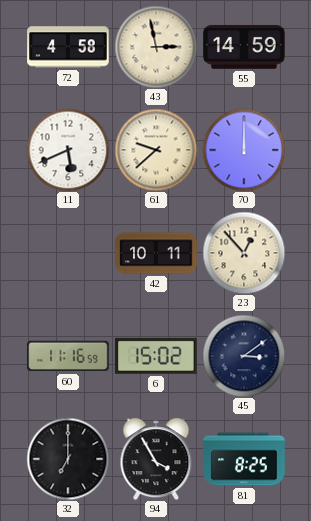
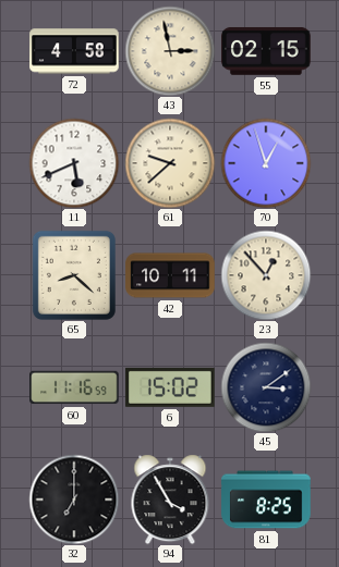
55: 14:59 -> 02:15 (266, 51)
70: 12:00 -> 12:57 (266, 163)
65: none -> 8:22 (74, 275)
